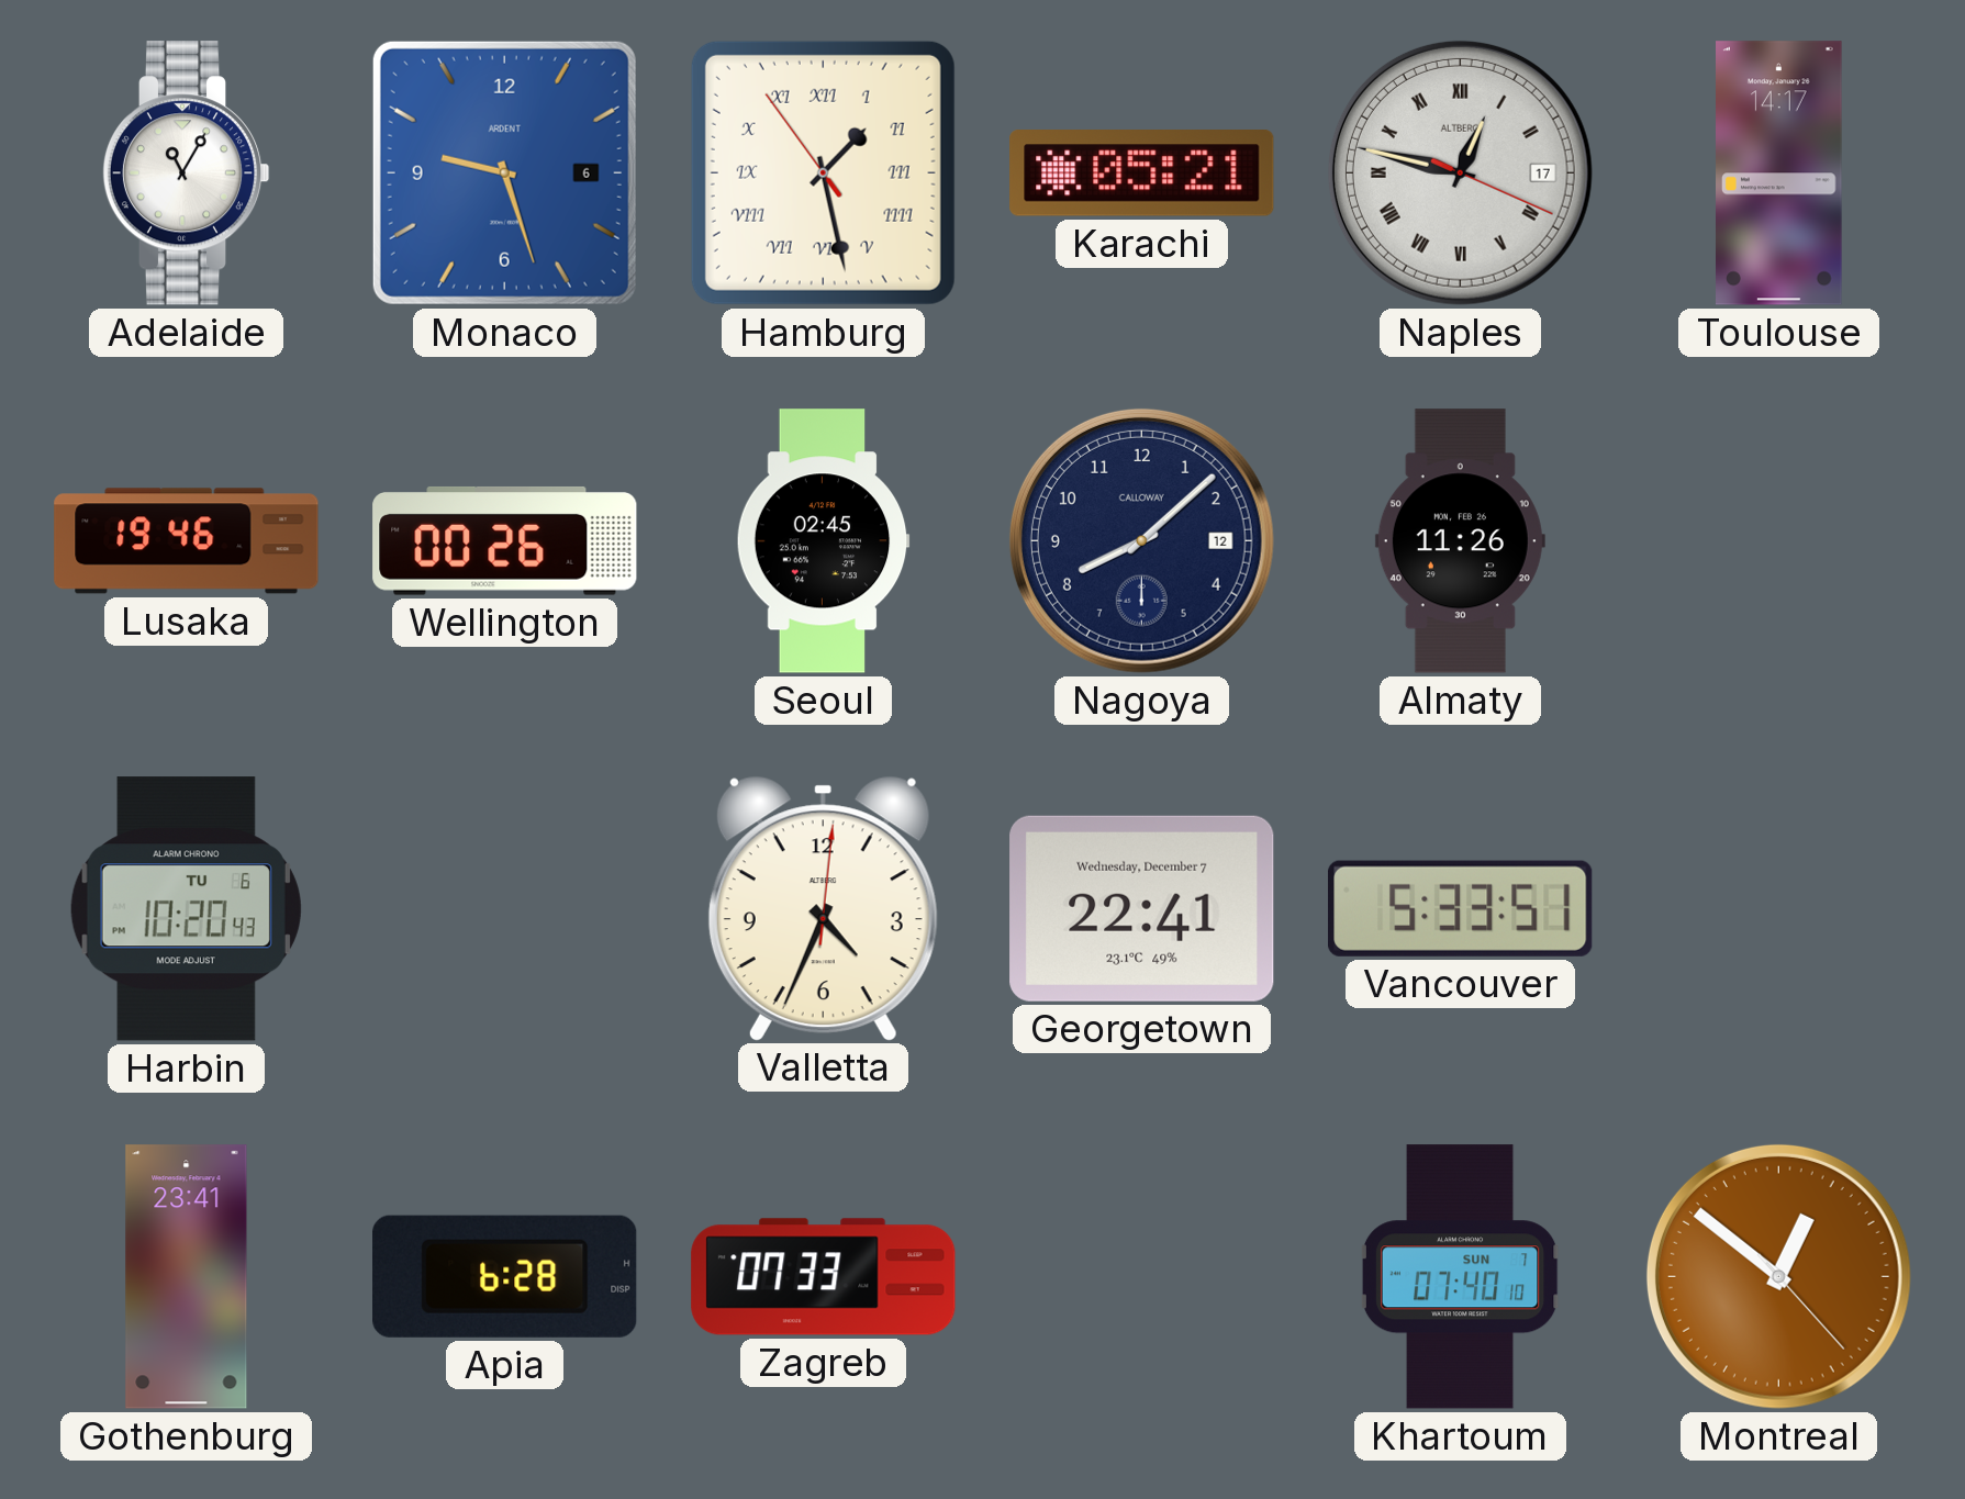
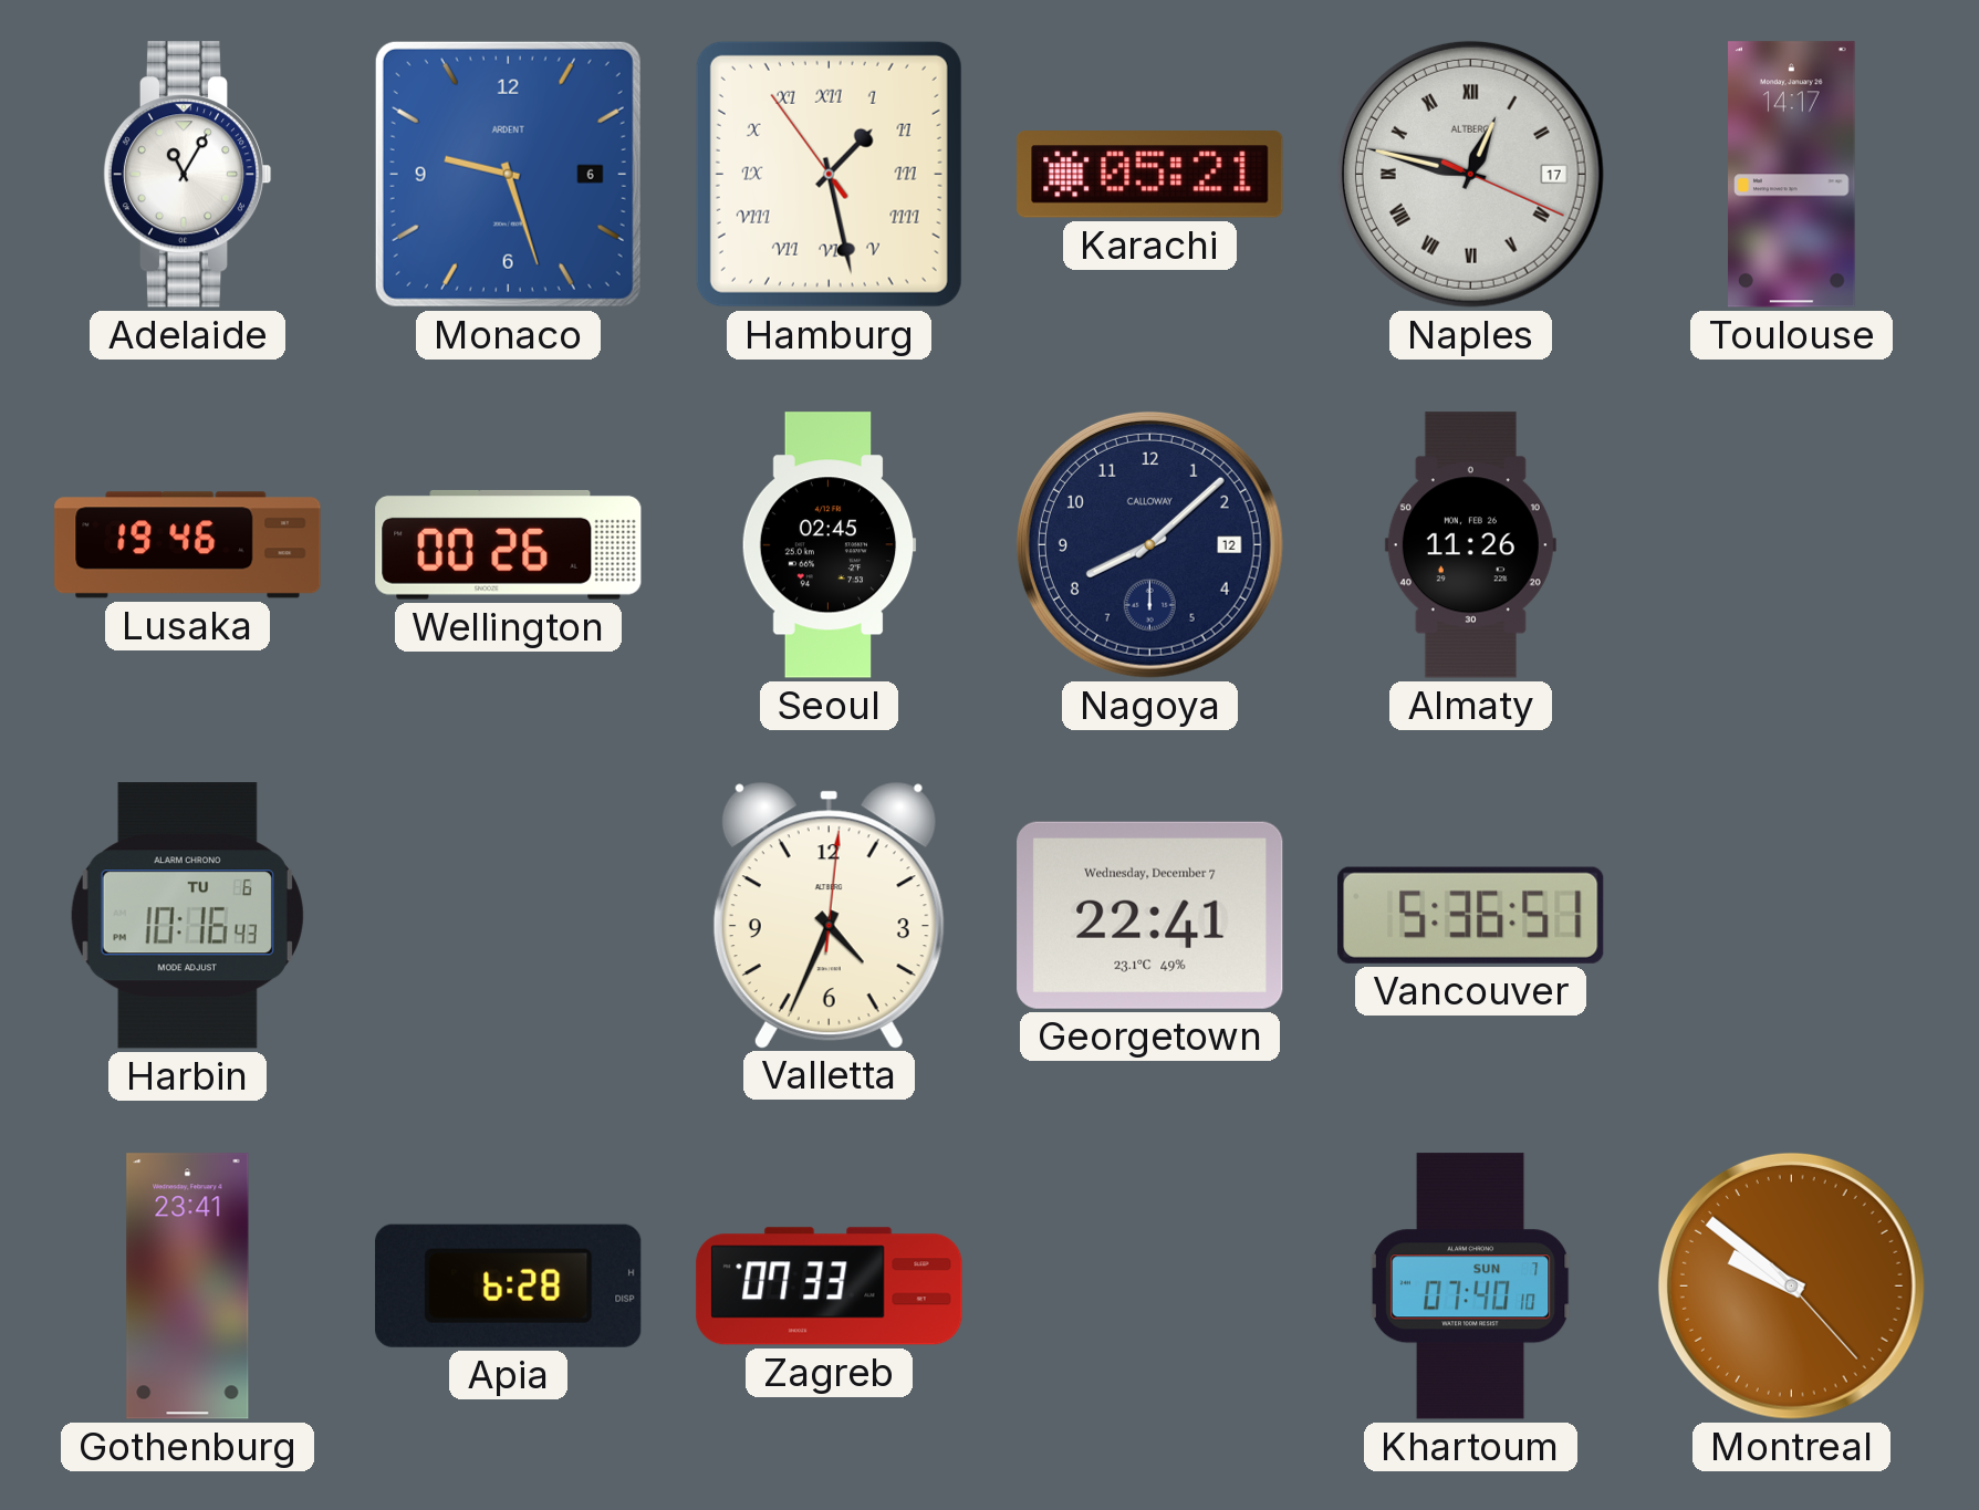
Harbin: 10:20 -> 10:16 (187, 916)
Vancouver: 5:33 -> 5:36 (1471, 915)
Montreal: 12:51 -> 9:51 (1791, 1285)
